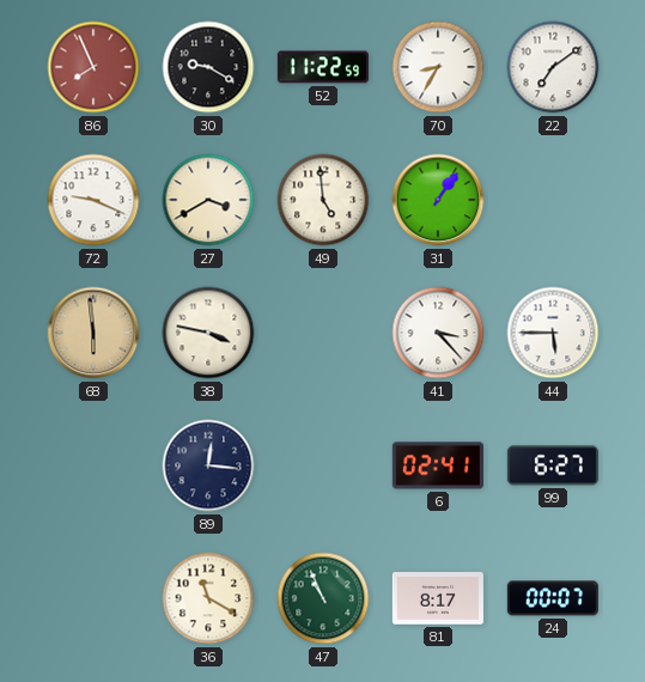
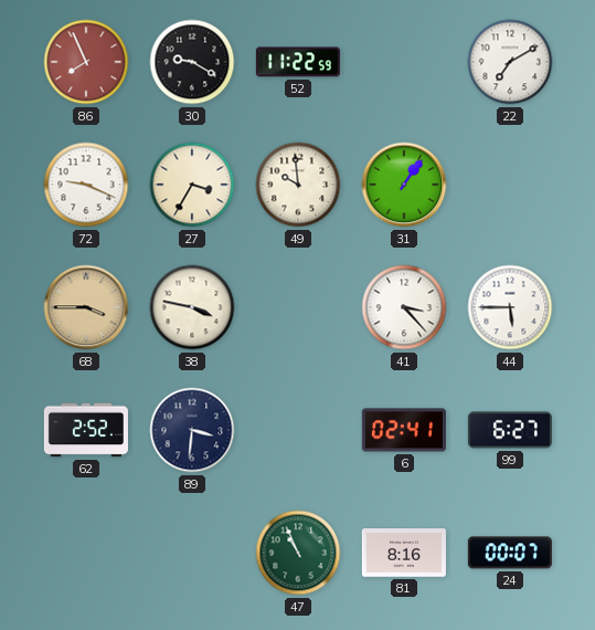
70: 8:35 -> none (438, 67)
22: 7:09 -> 7:10 (510, 62)
27: 3:40 -> 3:35 (192, 185)
49: 4:59 -> 9:59 (298, 185)
68: 5:59 -> 3:45 (86, 307)
62: none -> 2:52 (86, 430)
89: 12:16 -> 3:31 (192, 430)
36: 11:20 -> none (208, 598)
81: 8:17 -> 8:16 (404, 553)
